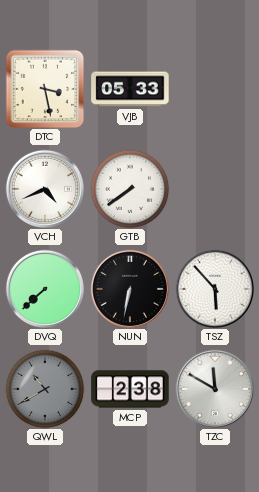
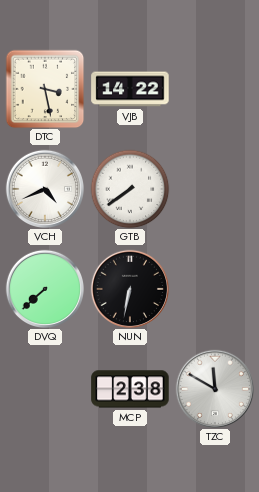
VJB: 05:33 -> 14:22 (130, 89)
TSZ: 5:53 -> none (214, 288)
QWL: 10:40 -> none (45, 389)
